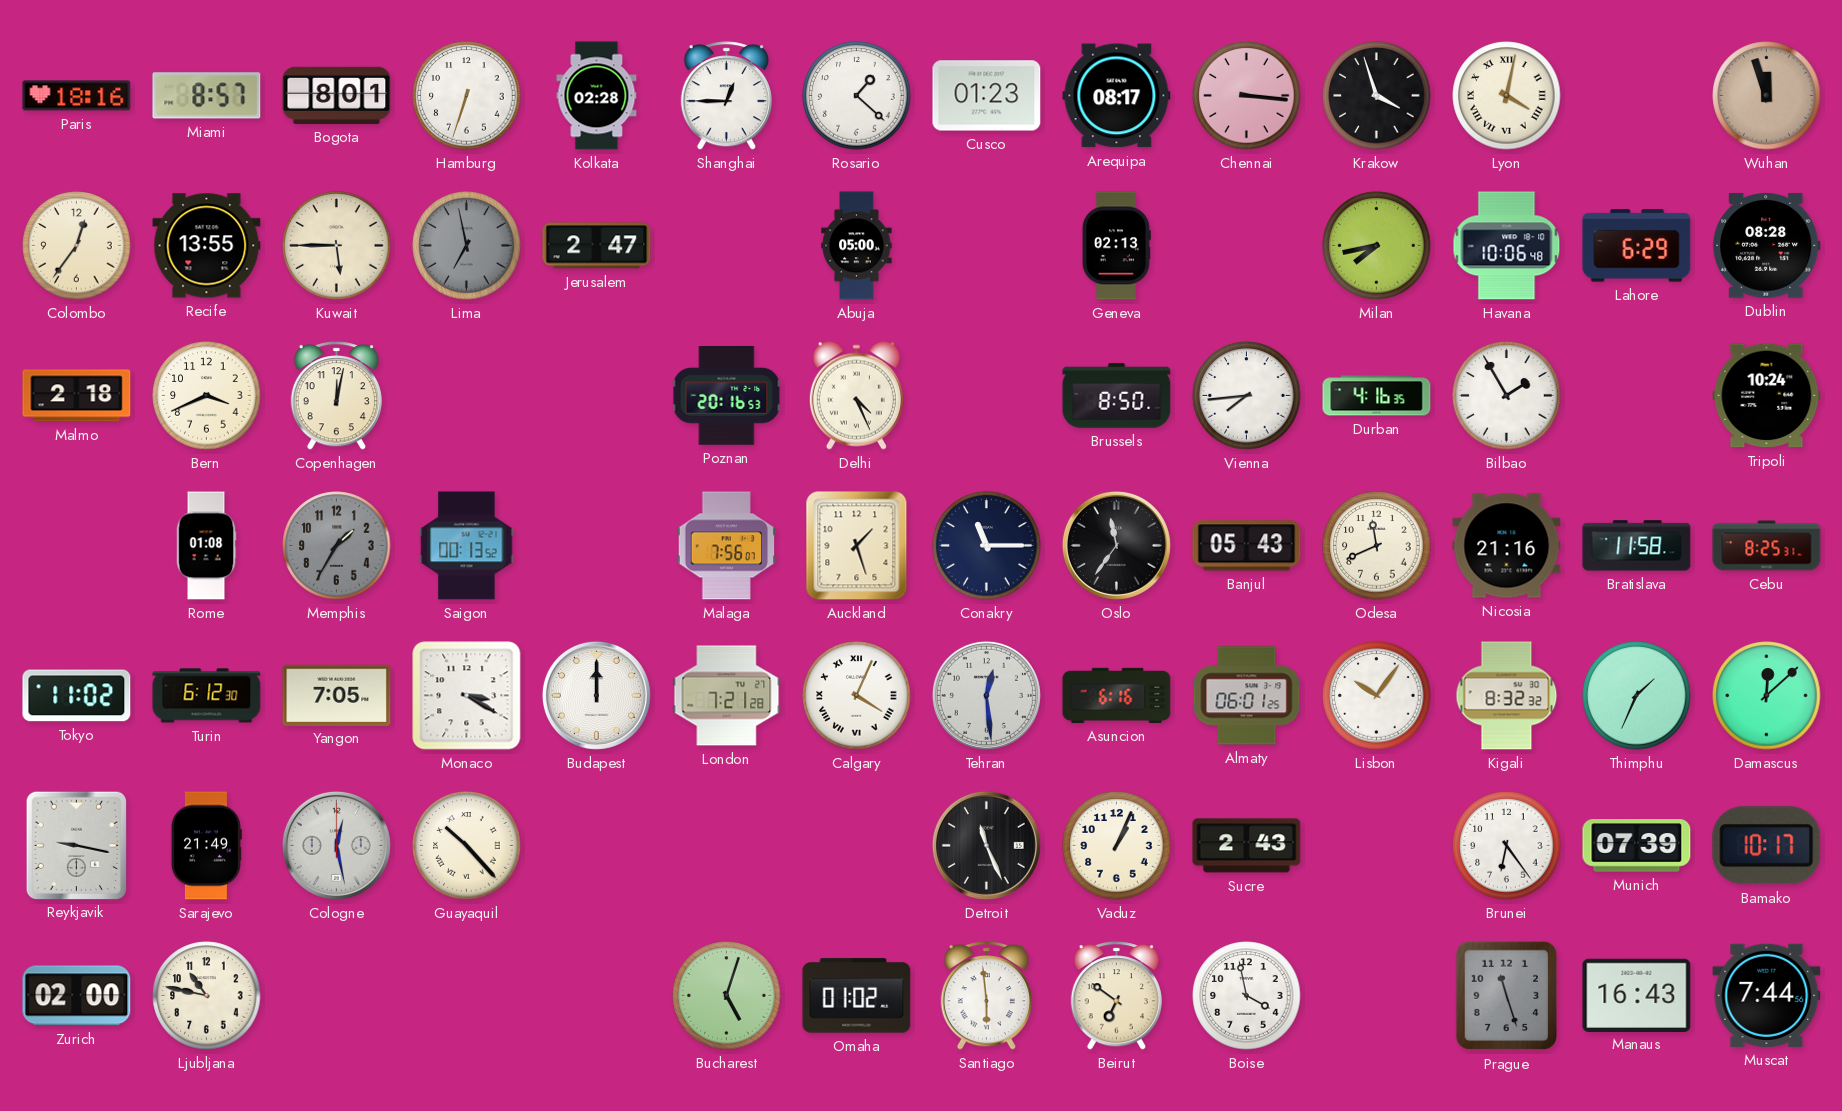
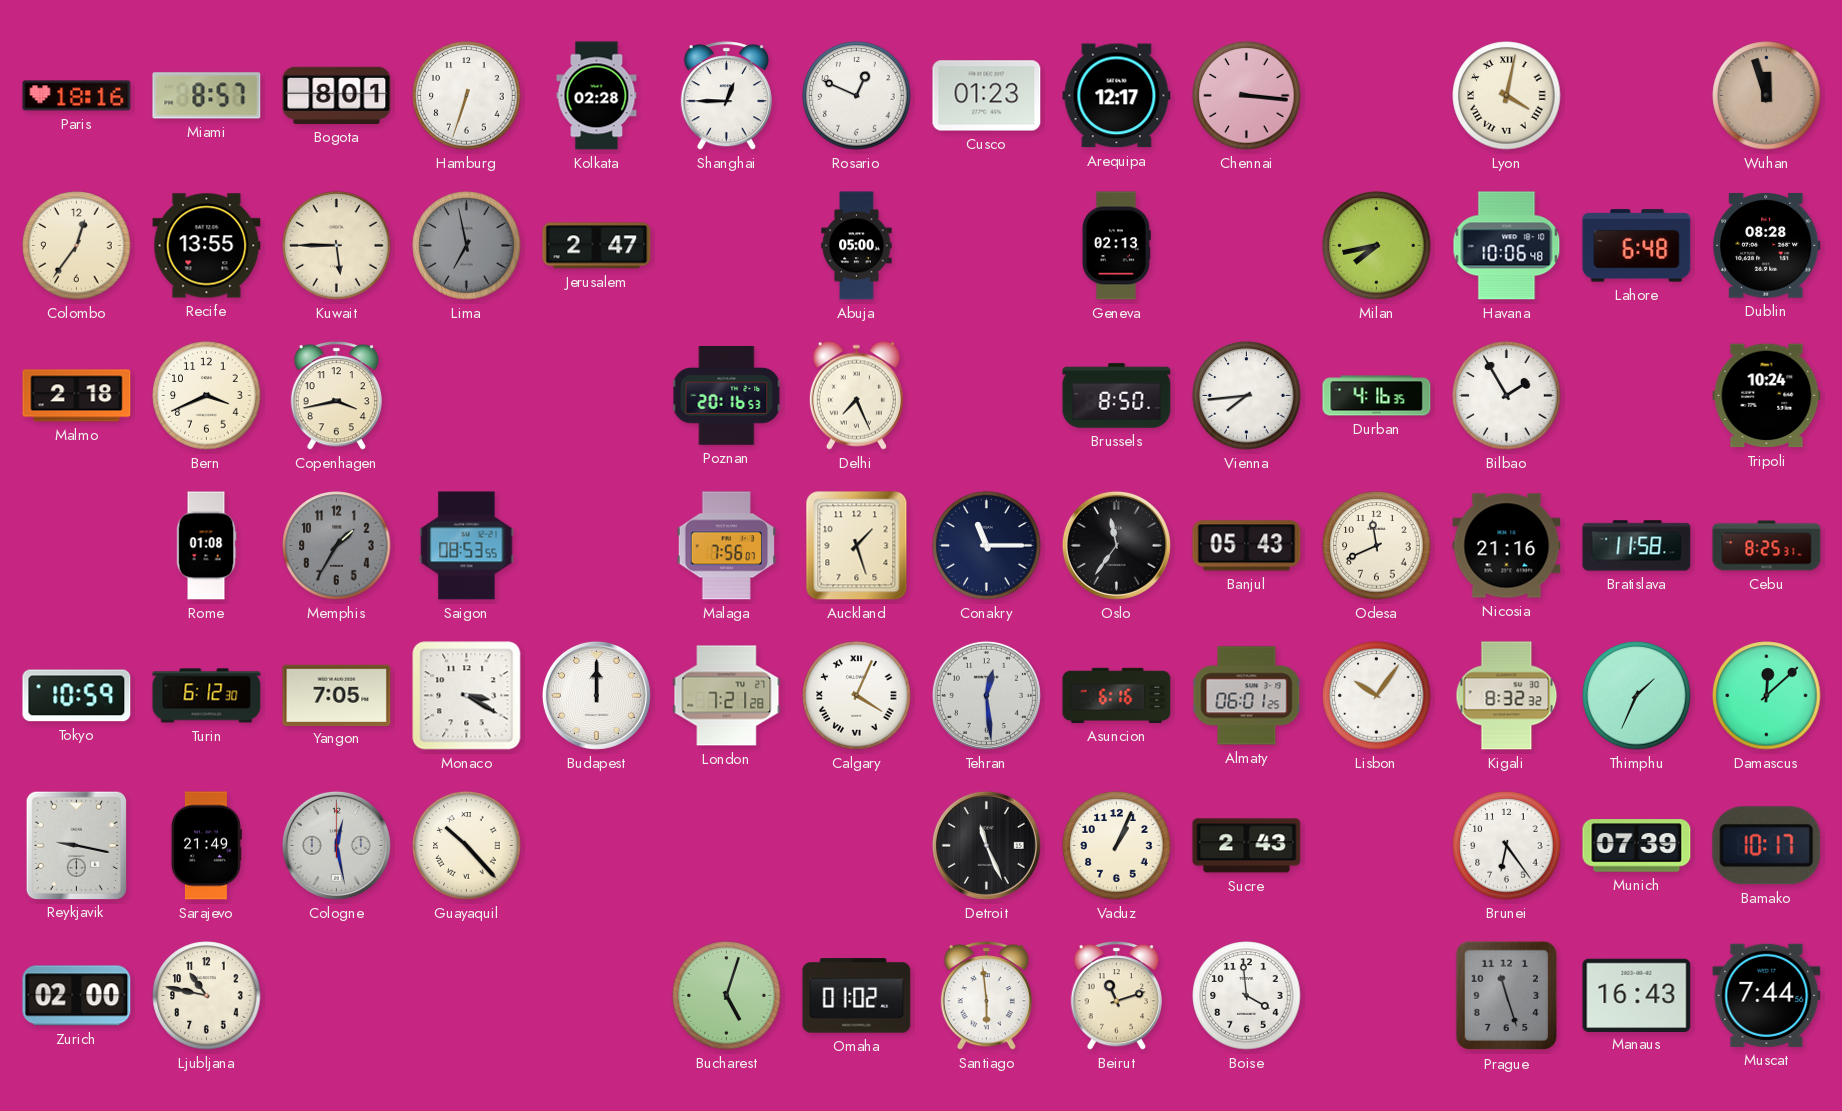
Rosario: 1:22 -> 12:49 (857, 96)
Arequipa: 08:17 -> 12:17 (1117, 96)
Krakow: 3:57 -> none (1377, 96)
Lahore: 6:29 -> 6:48 (1637, 246)
Copenhagen: 12:02 -> 3:43 (336, 396)
Delhi: 4:26 -> 7:26 (856, 395)
Saigon: 00:13 -> 08:53 (467, 546)
Tokyo: 11:02 -> 10:59 (77, 696)
Beirut: 6:51 -> 11:12 (1116, 996)
Boise: 3:58 -> 3:59 (1247, 996)
